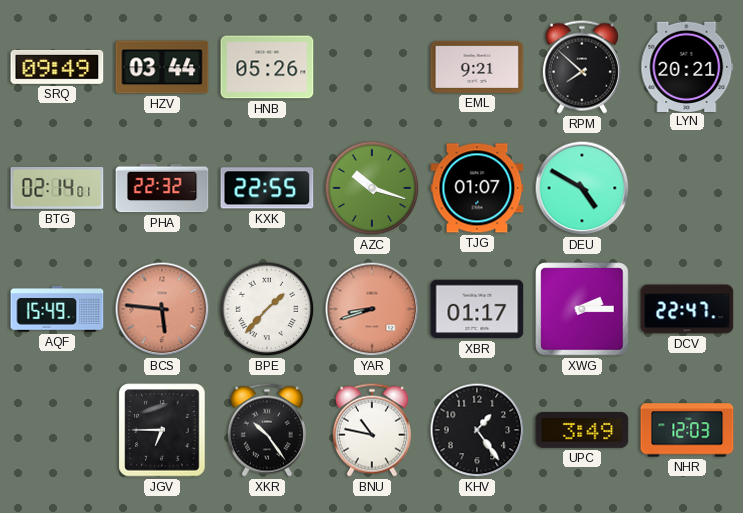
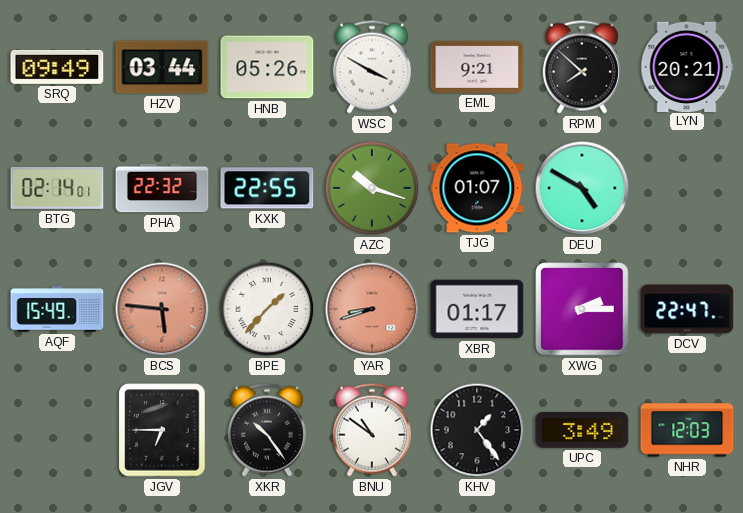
WSC: none -> 3:50 (372, 67)
BNU: 10:47 -> 10:51 (372, 430)
